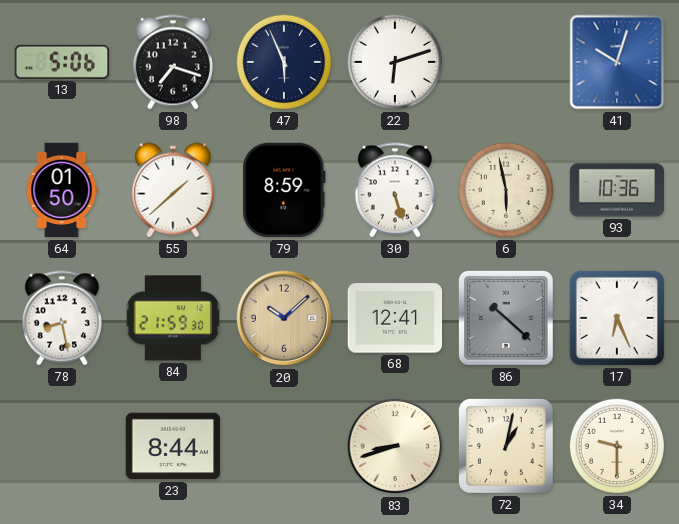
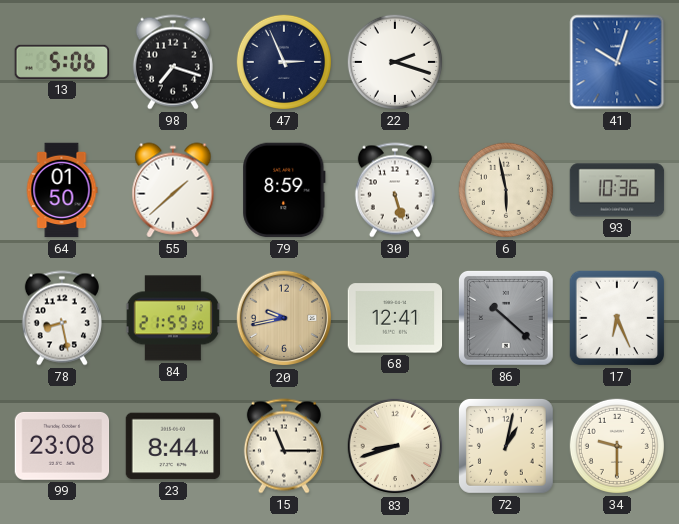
47: 5:56 -> 2:56 (284, 62)
22: 6:12 -> 2:18 (395, 62)
20: 10:08 -> 9:43 (284, 318)
99: none -> 23:08 (62, 446)
15: none -> 11:15 (284, 446)
